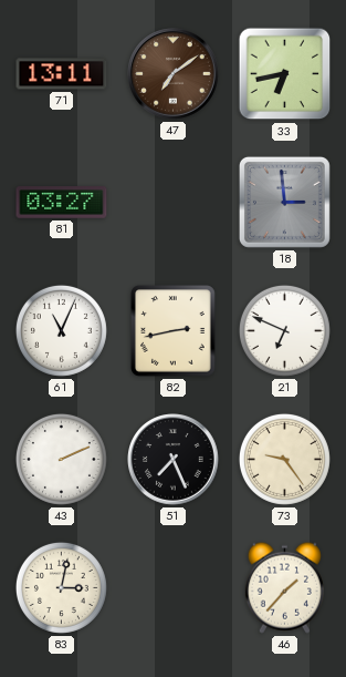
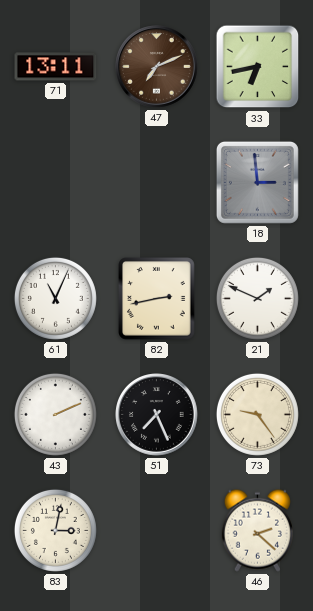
47: 7:09 -> 7:11 (157, 67)
81: 03:27 -> none (62, 203)
21: 6:49 -> 1:49 (257, 298)
46: 1:37 -> 2:22 (257, 530)
